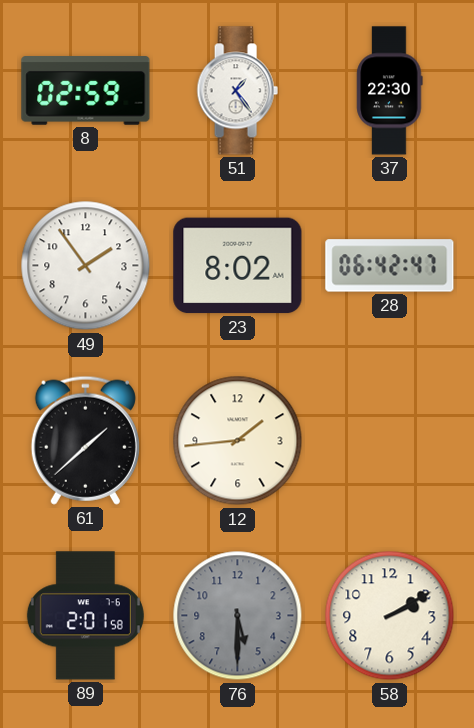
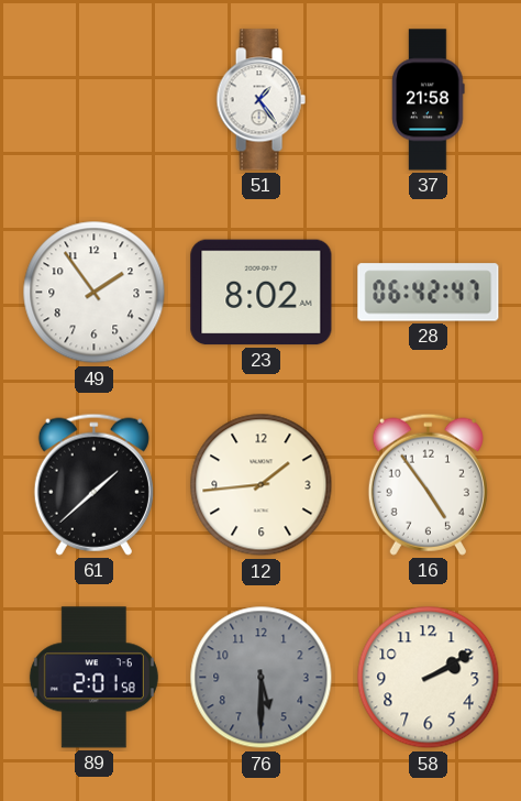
8: 02:59 -> none (86, 91)
37: 22:30 -> 21:58 (429, 100)
16: none -> 4:54 (428, 484)
